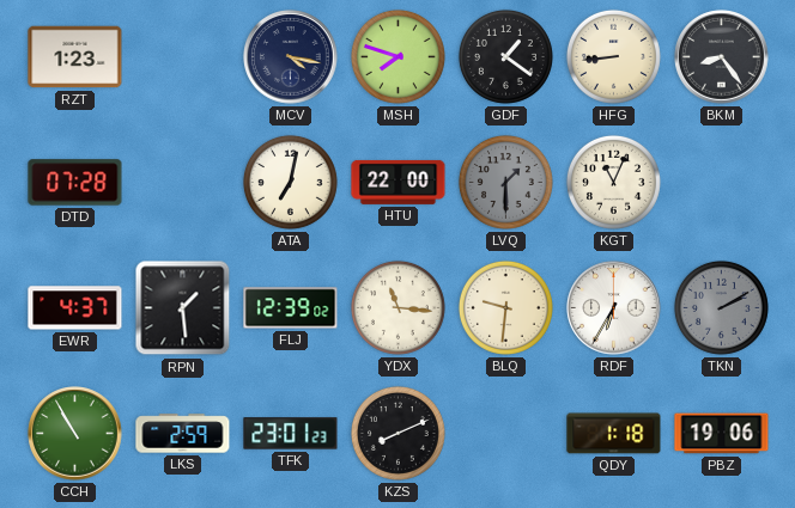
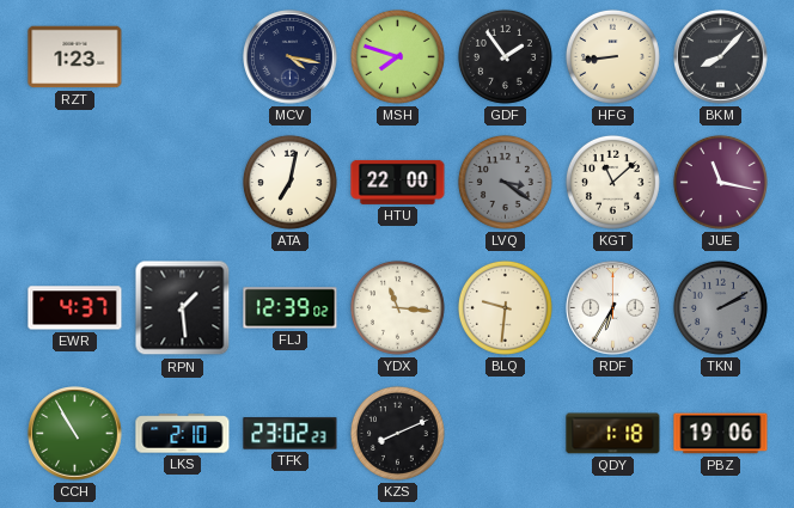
GDF: 1:21 -> 1:54 (505, 56)
BKM: 8:24 -> 8:07 (721, 57)
DTD: 07:28 -> none (75, 183)
LVQ: 1:30 -> 3:21 (505, 182)
KGT: 11:04 -> 11:08 (612, 182)
JUE: none -> 11:17 (720, 182)
LKS: 2:59 -> 2:10 (183, 434)
TFK: 23:01 -> 23:02 (291, 434)
